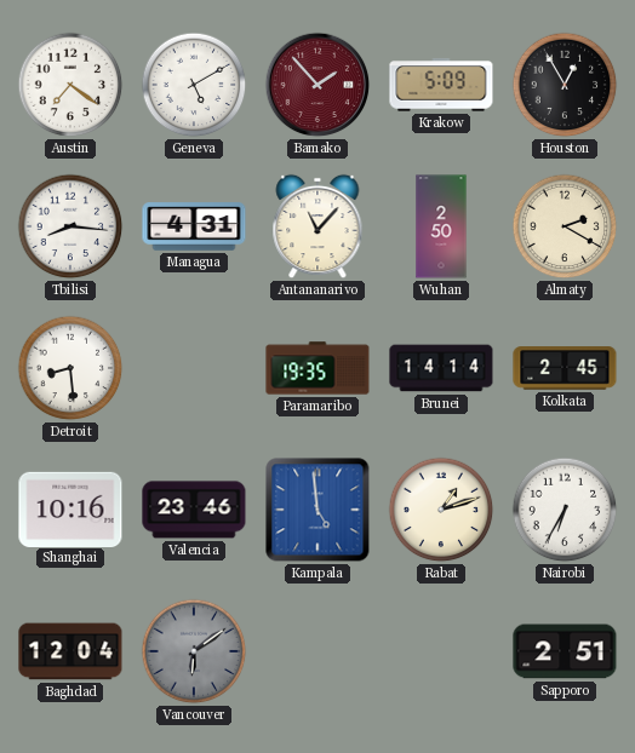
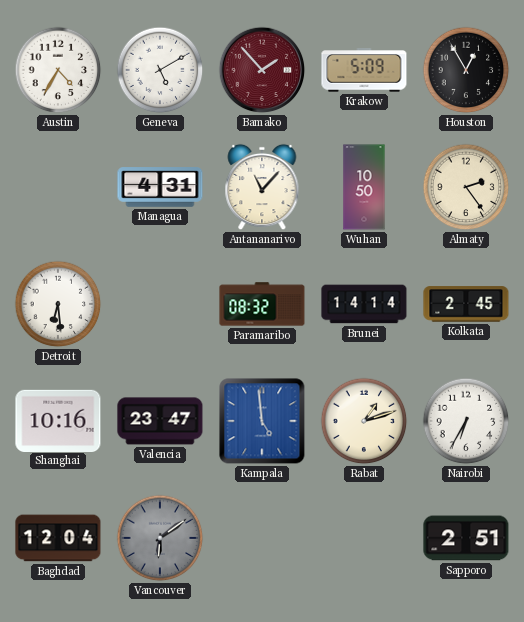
Austin: 7:21 -> 4:35 (58, 70)
Tbilisi: 8:16 -> none (70, 226)
Wuhan: 2:50 -> 10:50 (364, 187)
Almaty: 2:20 -> 2:24 (466, 187)
Detroit: 8:29 -> 6:29 (58, 304)
Paramaribo: 19:35 -> 08:32 (262, 304)
Valencia: 23:46 -> 23:47 (160, 421)
